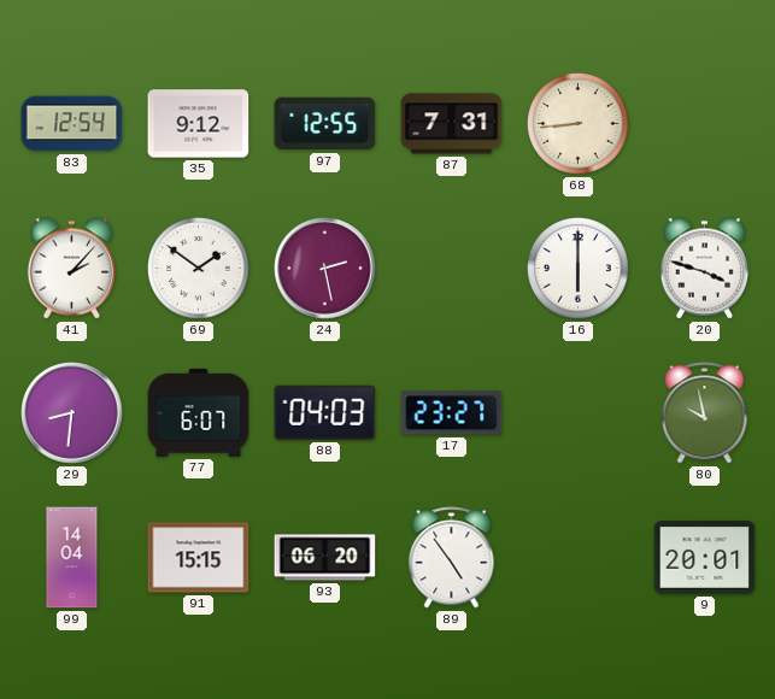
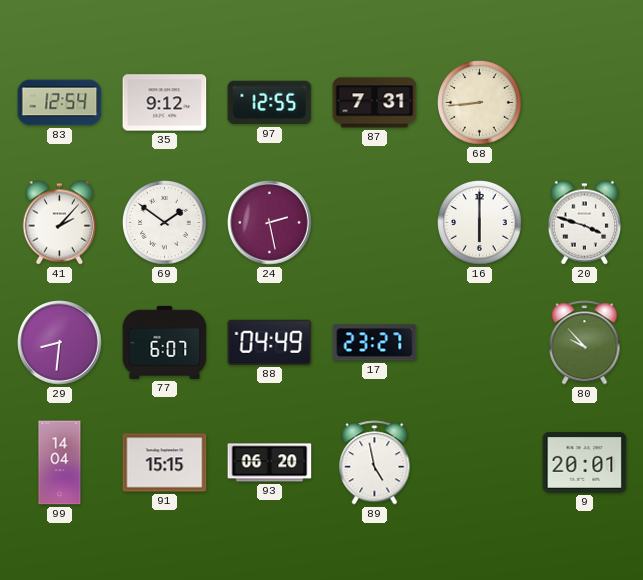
88: 04:03 -> 04:49 (270, 342)
80: 9:58 -> 9:53 (585, 343)
89: 4:54 -> 4:58 (375, 463)
